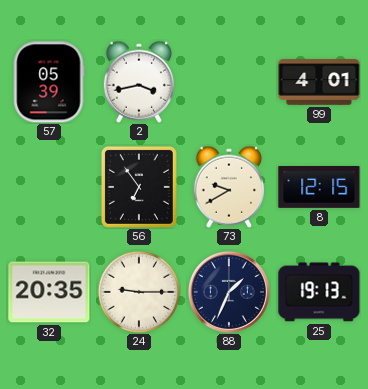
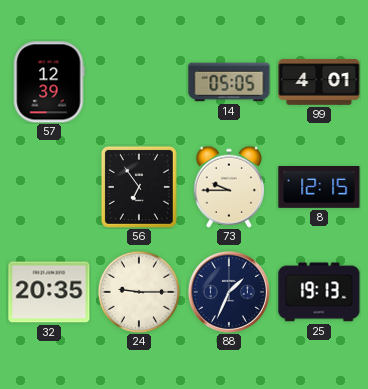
57: 05:39 -> 12:39 (49, 82)
2: 3:43 -> none (138, 82)
14: none -> 05:05 (229, 82)
73: 9:40 -> 9:45 (228, 187)
